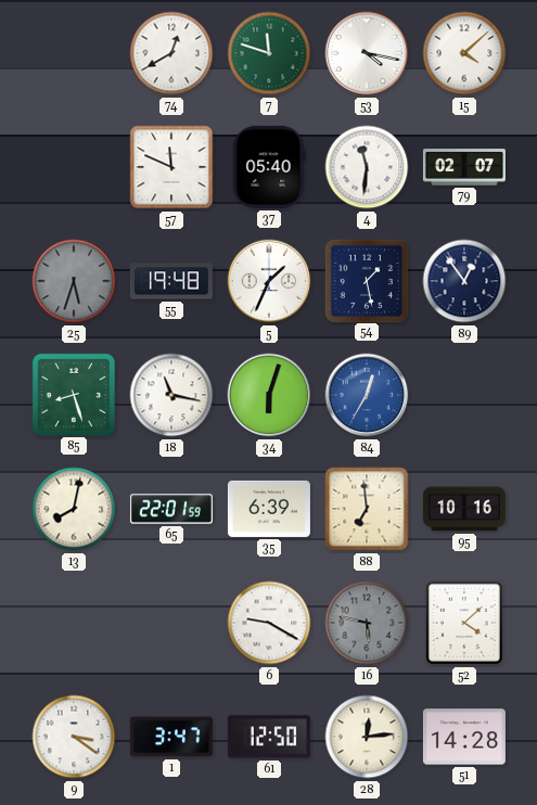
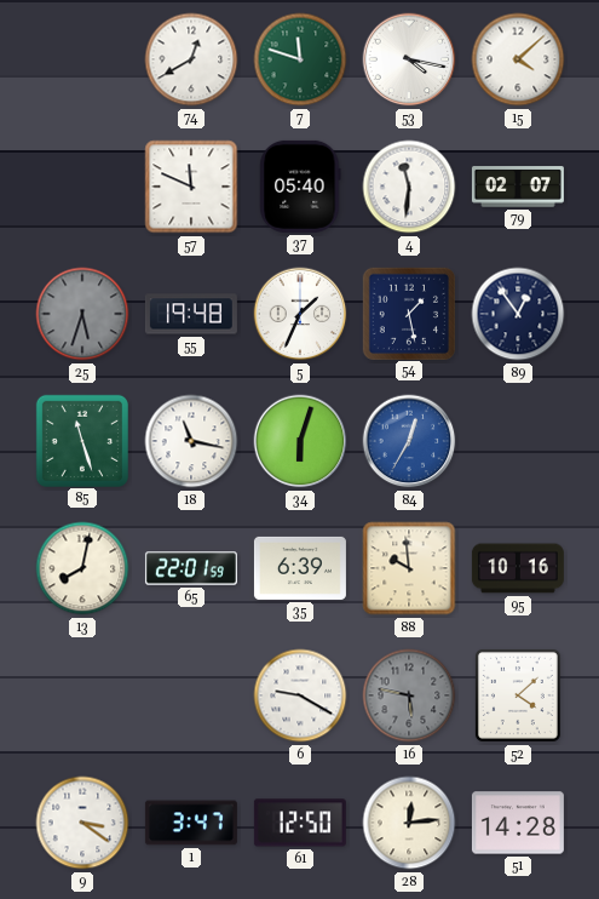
85: 8:27 -> 11:27 (81, 440)
88: 6:59 -> 9:59 (409, 568)
